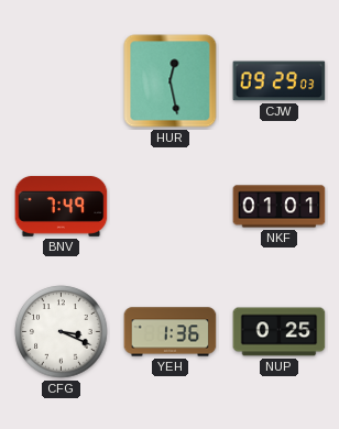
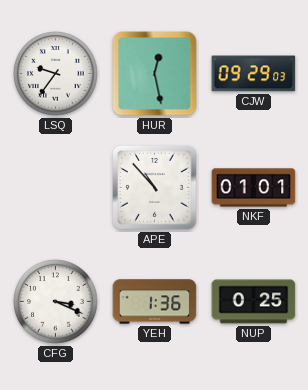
LSQ: none -> 9:36 (56, 74)
BNV: 7:49 -> none (62, 206)
APE: none -> 10:53 (155, 188)
